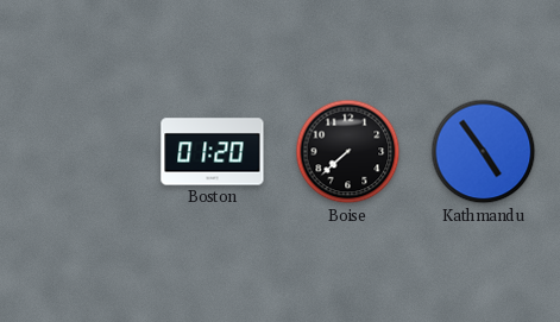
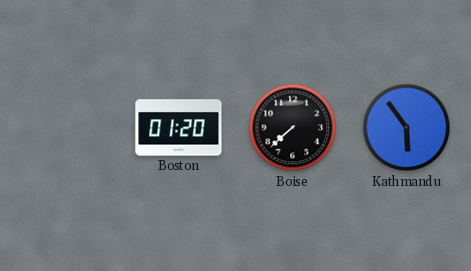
Kathmandu: 4:54 -> 5:54 (407, 128)
